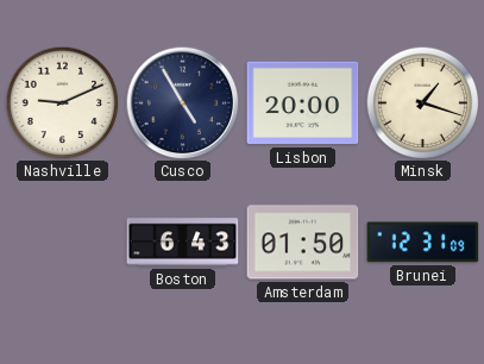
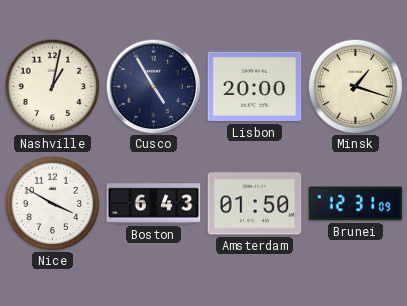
Nashville: 9:11 -> 1:02 (52, 86)
Nice: none -> 3:50 (52, 203)
